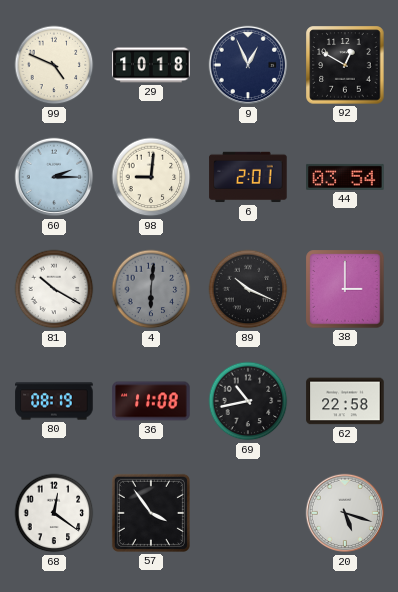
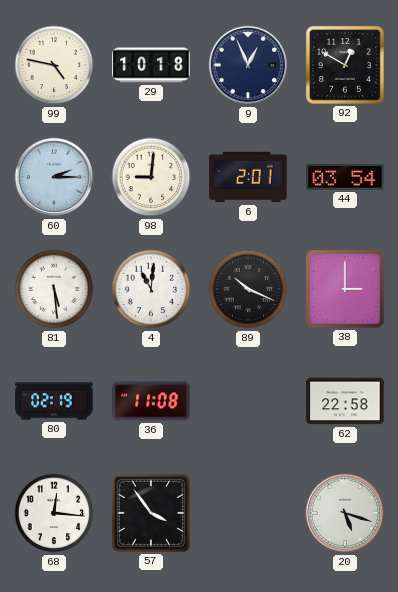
99: 4:49 -> 4:47 (54, 65)
81: 10:20 -> 5:29 (54, 289)
4: 6:01 -> 11:01 (151, 289)
4 dial: grey -> white (151, 289)
80: 08:19 -> 02:19 (54, 401)
69: 10:43 -> none (248, 401)
68: 12:21 -> 12:16 (54, 513)
